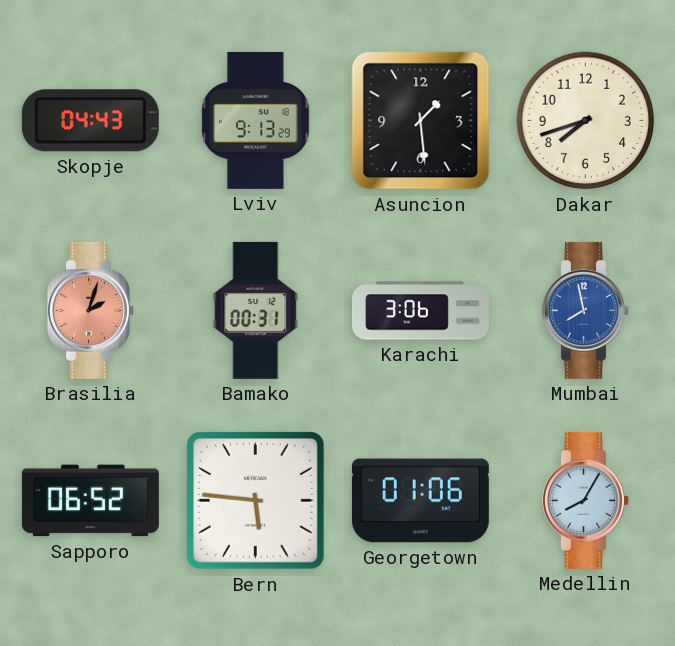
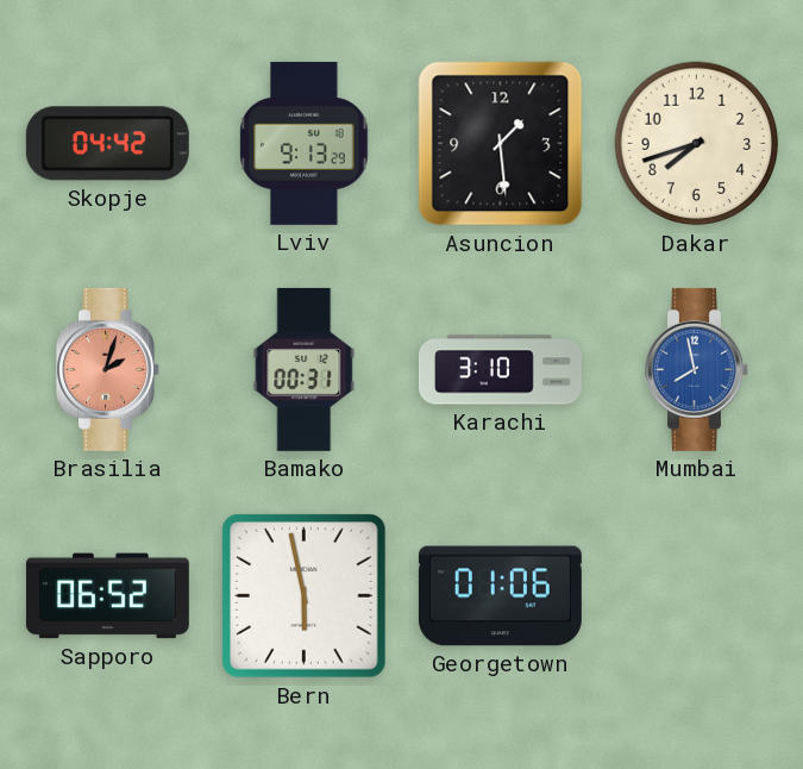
Skopje: 04:43 -> 04:42 (107, 144)
Karachi: 3:06 -> 3:10 (500, 370)
Bern: 5:46 -> 5:58 (305, 596)
Medellin: 8:05 -> none (586, 500)
